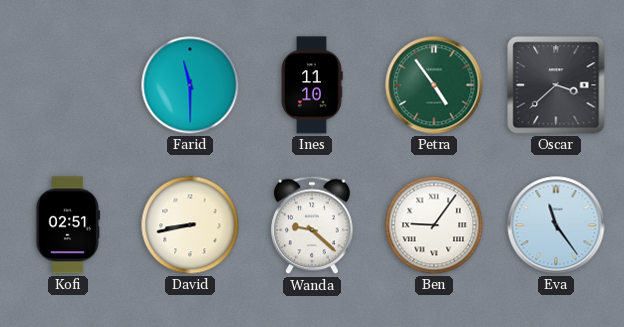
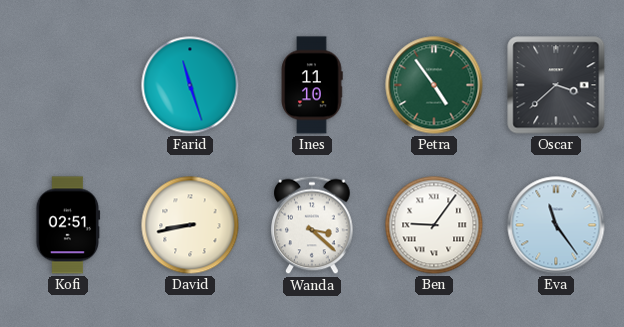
Farid: 11:30 -> 11:27 (190, 85)
Wanda: 9:22 -> 3:22 (312, 225)
